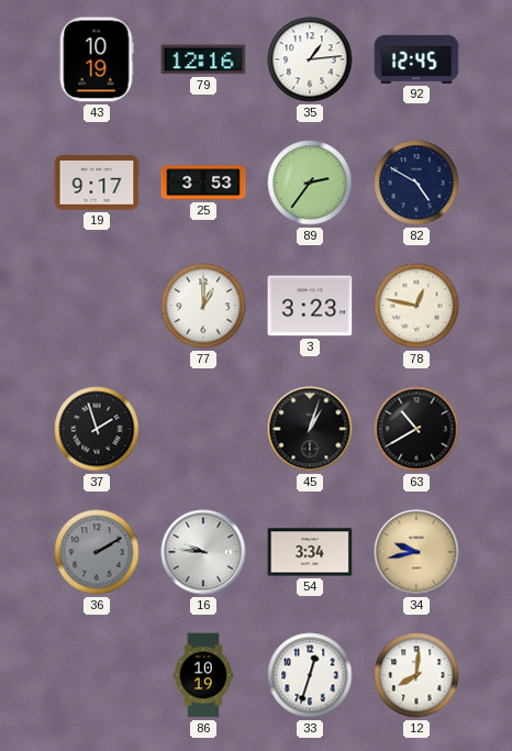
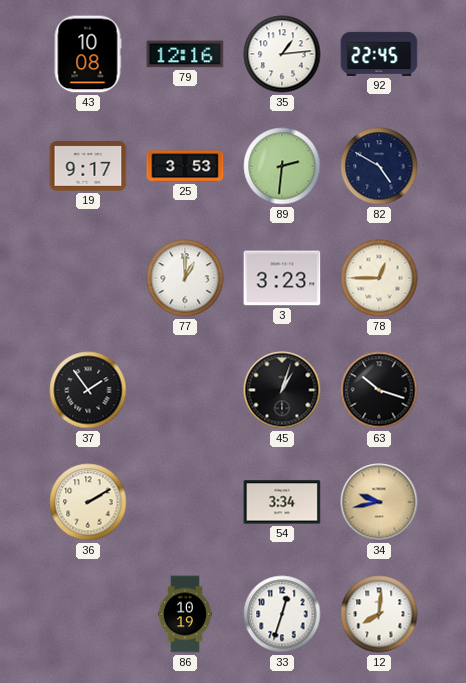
43: 10:19 -> 10:08 (88, 54)
92: 12:45 -> 22:45 (379, 54)
89: 2:36 -> 2:31 (282, 166)
78: 12:47 -> 12:45 (379, 278)
37: 1:57 -> 1:54 (88, 390)
63: 10:40 -> 10:18 (379, 390)
36 dial: grey -> cream (88, 502)
16: 9:46 -> none (203, 552)
